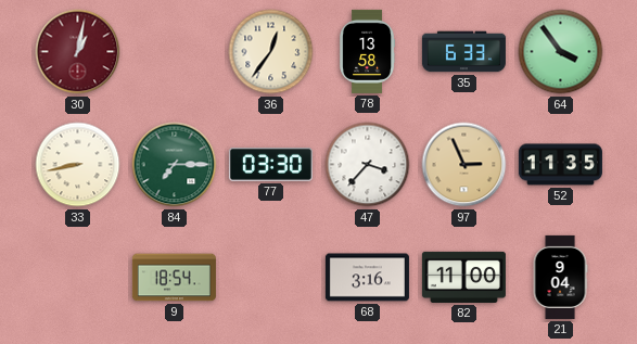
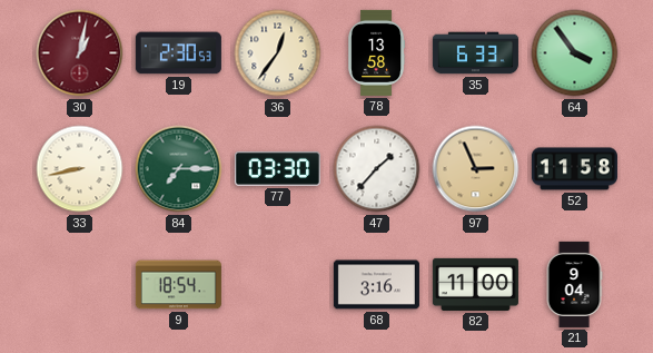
19: none -> 2:30 (178, 53)
47: 3:37 -> 1:37 (377, 169)
52: 11:35 -> 11:58 (574, 169)
